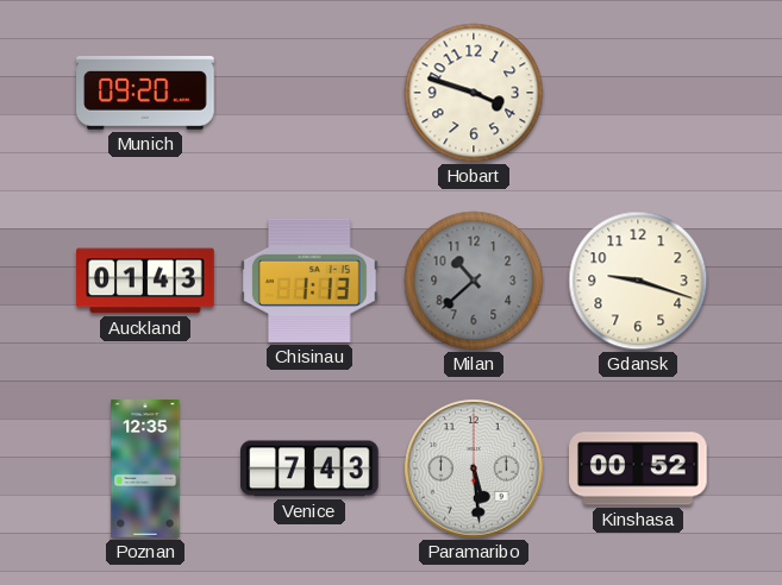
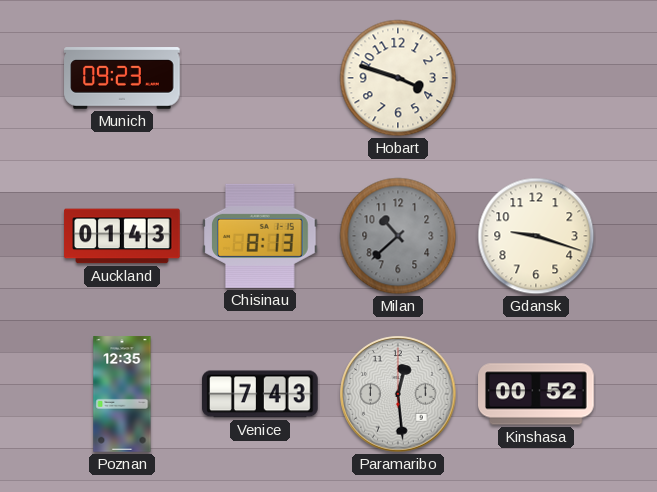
Munich: 09:20 -> 09:23 (122, 78)
Chisinau: 1:13 -> 8:13 (261, 236)
Paramaribo: 5:29 -> 12:29 (398, 394)
